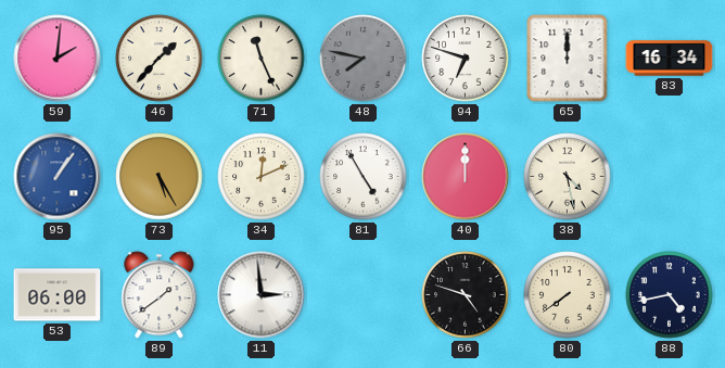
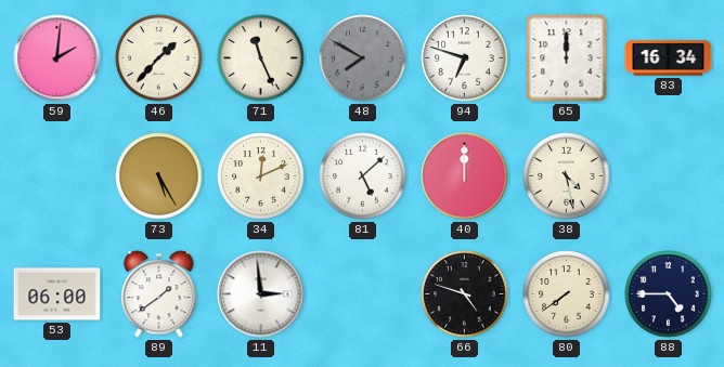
48: 7:47 -> 7:50 (363, 58)
95: 1:06 -> none (58, 177)
81: 4:55 -> 5:08 (363, 176)
88: 4:43 -> 4:45 (669, 294)
